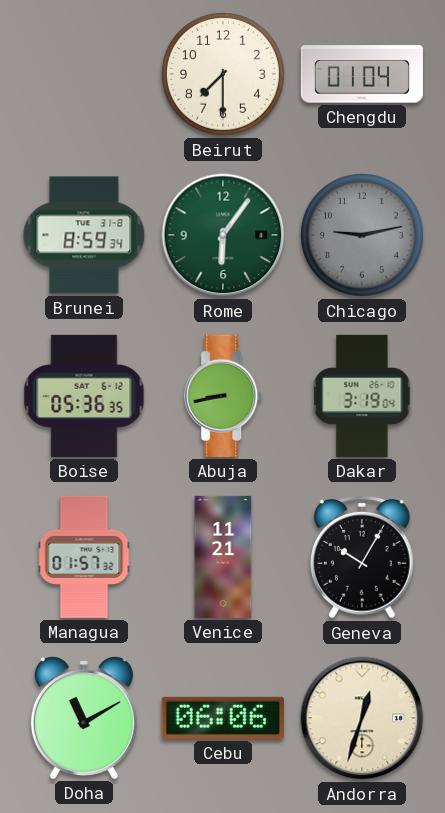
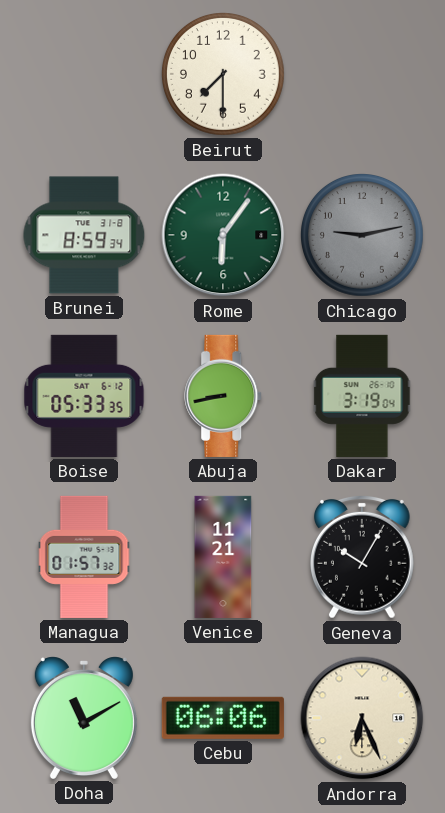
Chengdu: 01:04 -> none (362, 74)
Boise: 05:36 -> 05:33 (84, 396)
Andorra: 12:33 -> 6:26 (362, 718)
